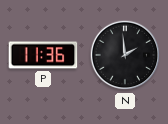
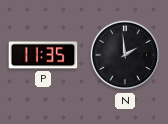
P: 11:36 -> 11:35 (43, 55)
